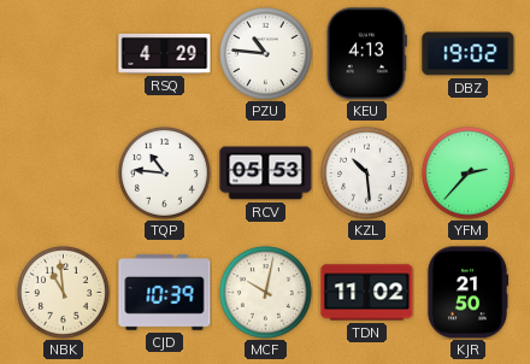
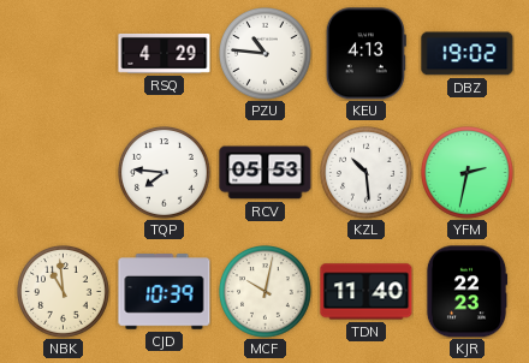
TQP: 10:46 -> 7:46 (165, 173)
YFM: 2:37 -> 2:32 (468, 173)
TDN: 11:02 -> 11:40 (367, 292)
KJR: 21:50 -> 22:23 (466, 292)
